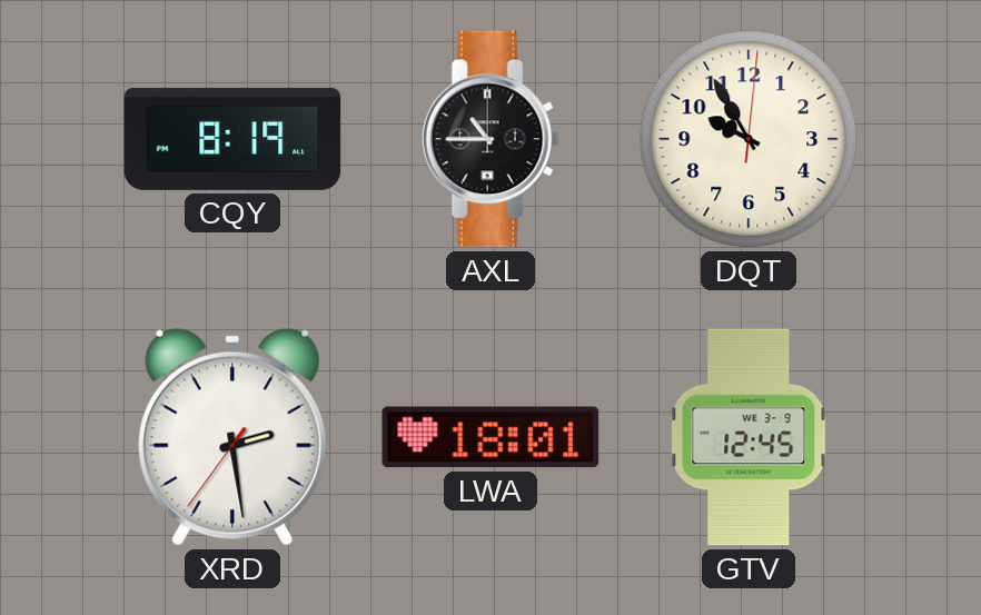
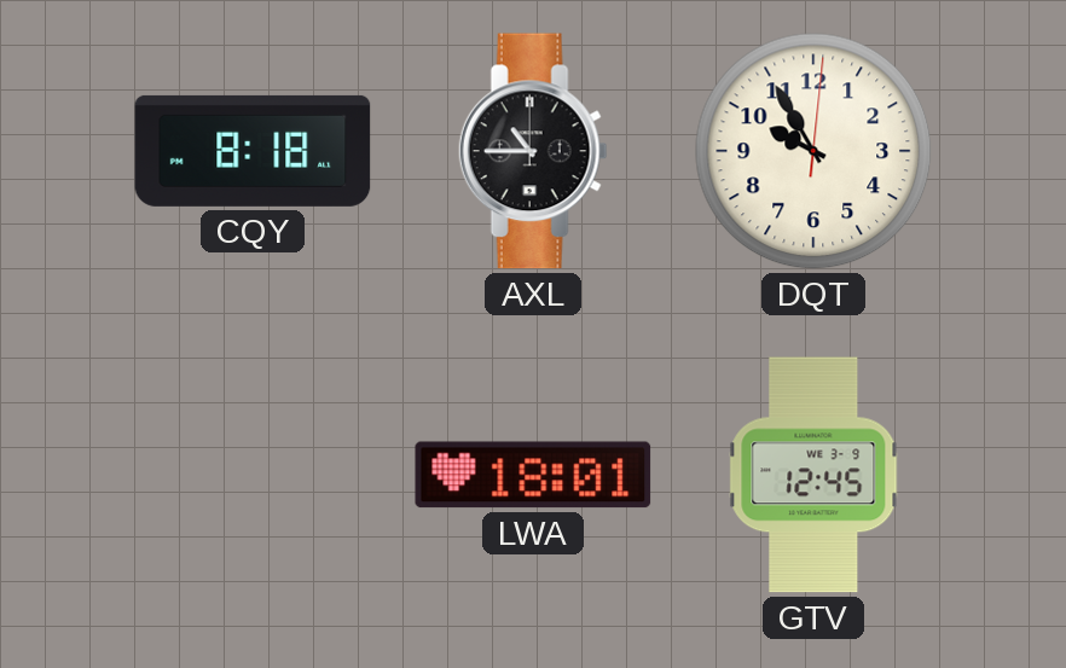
CQY: 8:19 -> 8:18 (253, 151)
XRD: 2:28 -> none (232, 437)
